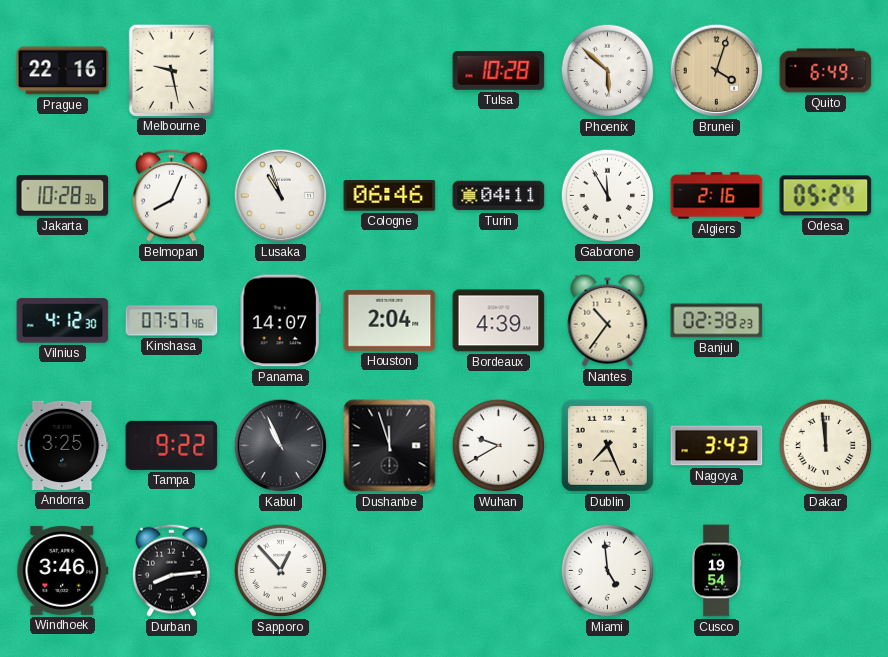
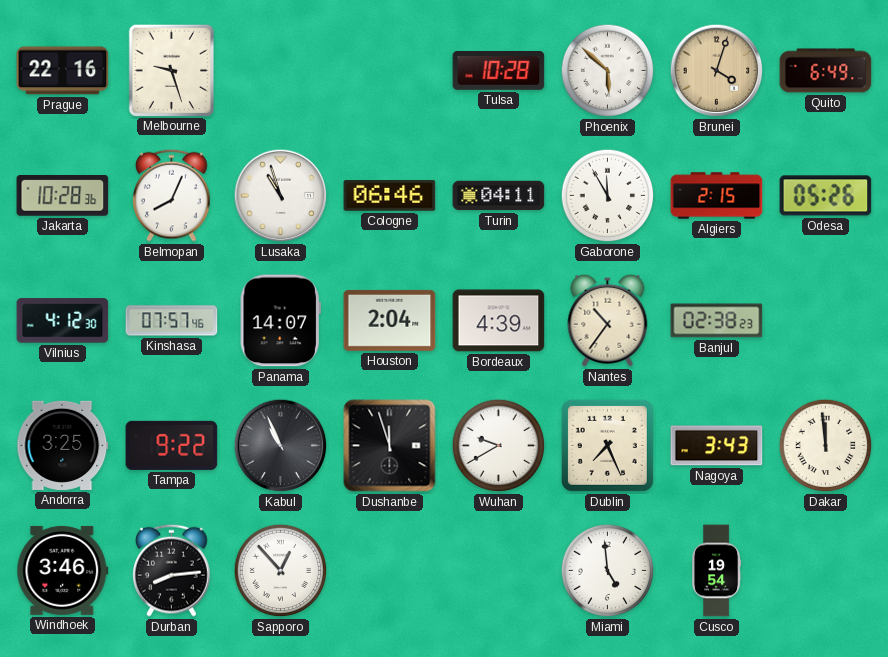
Melbourne: 9:28 -> 9:27 (171, 70)
Algiers: 2:16 -> 2:15 (717, 196)
Odesa: 05:24 -> 05:26 (826, 196)
